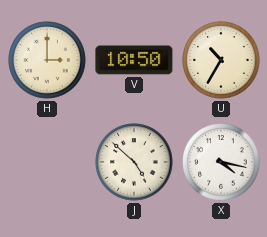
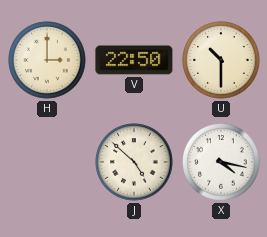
V: 10:50 -> 22:50 (134, 60)
U: 10:35 -> 10:30 (221, 60)
